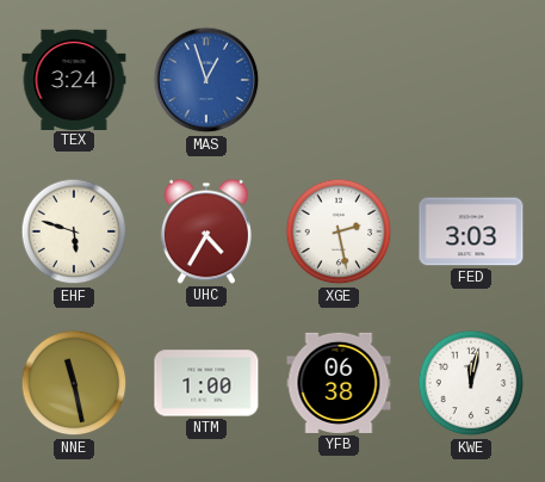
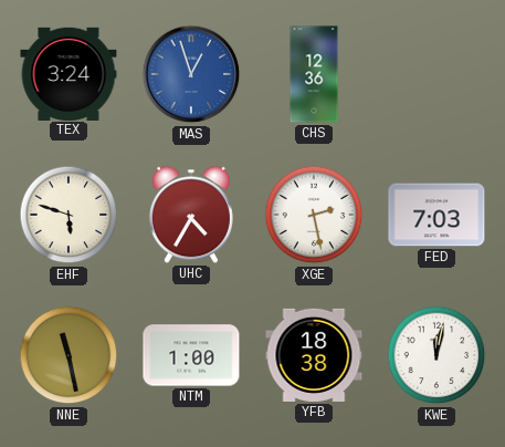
CHS: none -> 12:36 (314, 74)
FED: 3:03 -> 7:03 (436, 215)
YFB: 06:38 -> 18:38 (314, 355)
